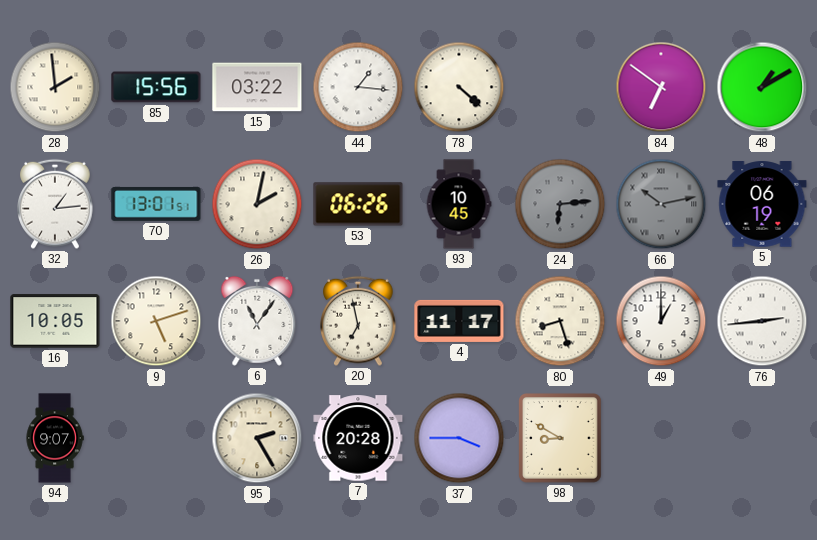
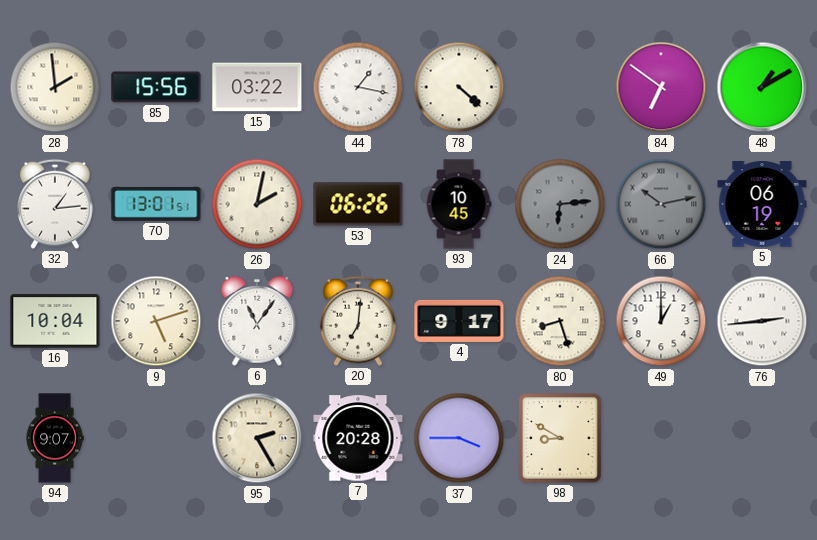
44: 1:16 -> 1:17 (358, 87)
16: 10:05 -> 10:04 (55, 321)
20: 6:58 -> 7:01 (358, 321)
4: 11:17 -> 9:17 (459, 321)
